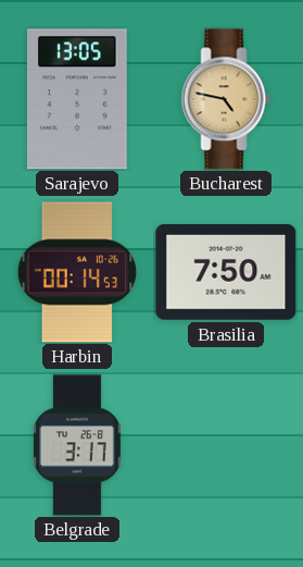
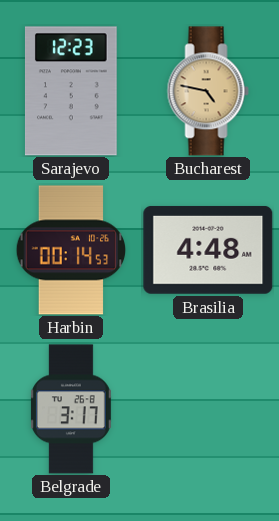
Sarajevo: 13:05 -> 12:23 (71, 91)
Brasilia: 7:50 -> 4:48 (208, 250)
